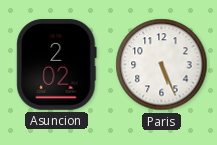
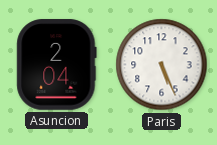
Asuncion: 2:02 -> 2:04 (57, 65)
